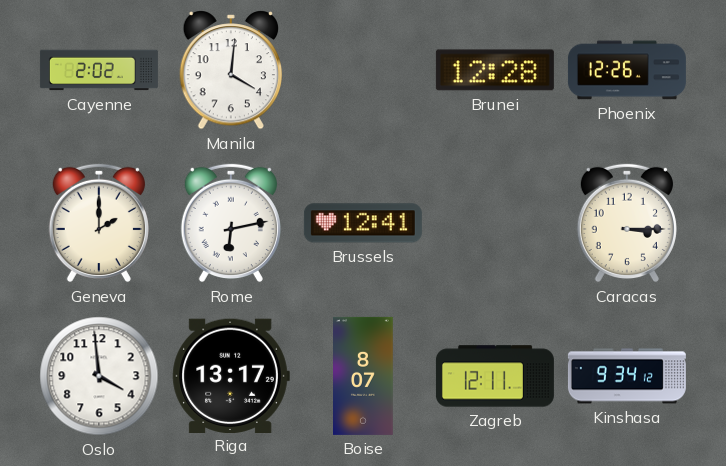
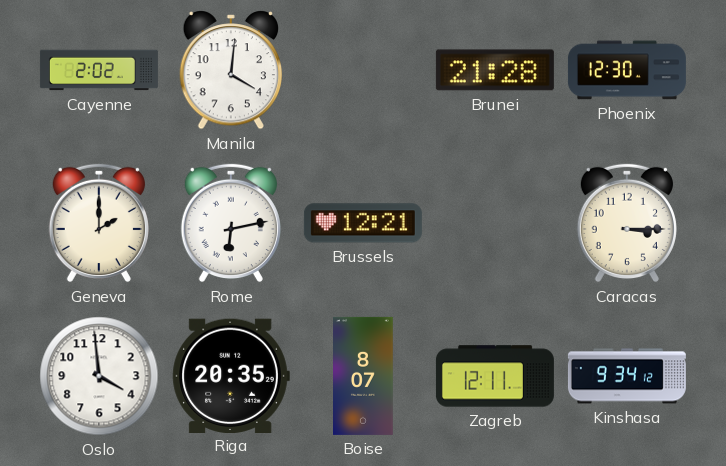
Brunei: 12:28 -> 21:28 (495, 70)
Phoenix: 12:26 -> 12:30 (627, 70)
Brussels: 12:41 -> 12:21 (363, 223)
Riga: 13:17 -> 20:35 (231, 375)
